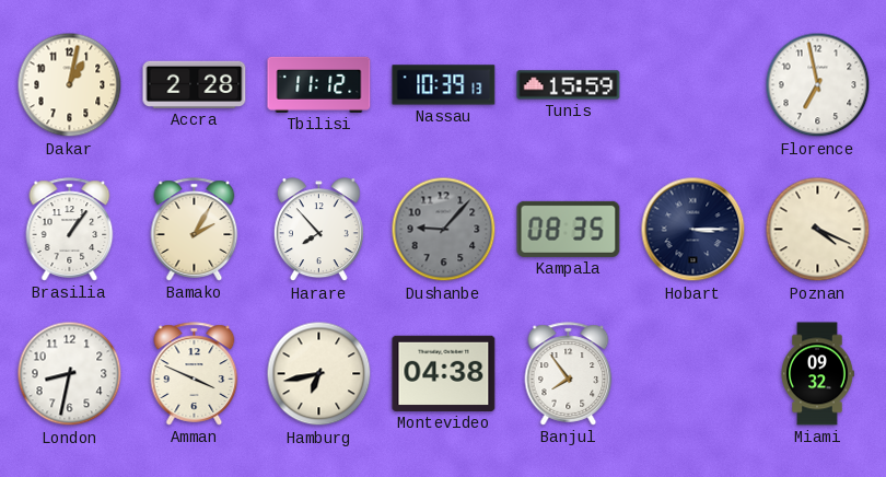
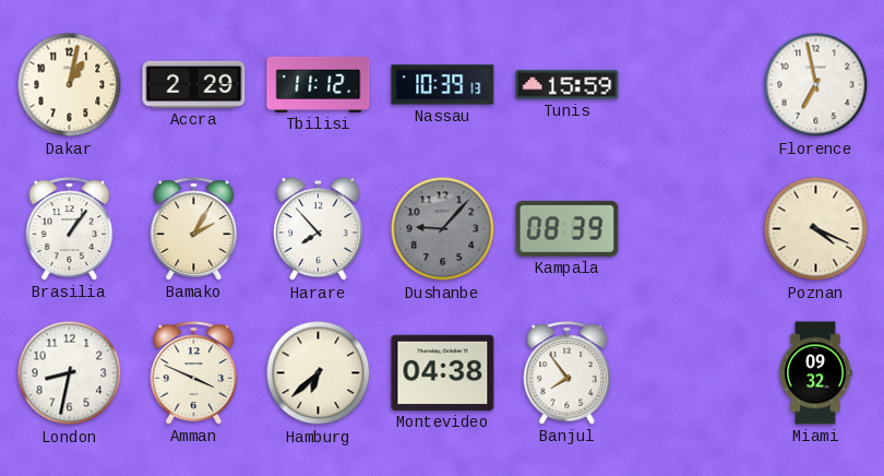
Accra: 2:28 -> 2:29 (194, 84)
Kampala: 08:35 -> 08:39 (568, 228)
Hobart: 3:15 -> none (693, 230)
Hamburg: 6:43 -> 6:38 (319, 373)
